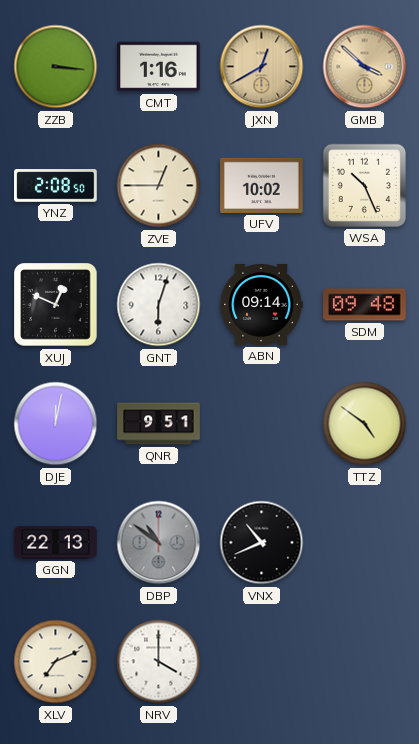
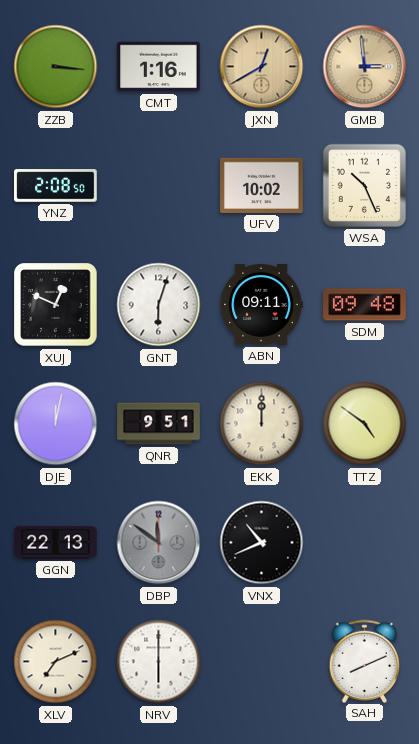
GMB: 3:52 -> 2:59 (365, 67)
ZVE: 12:45 -> none (159, 186)
ABN: 09:14 -> 09:11 (261, 304)
EKK: none -> 12:00 (262, 424)
DBP: 10:51 -> 11:51 (159, 543)
NRV: 4:00 -> 6:00 (159, 662)
SAH: none -> 8:11 (365, 661)
